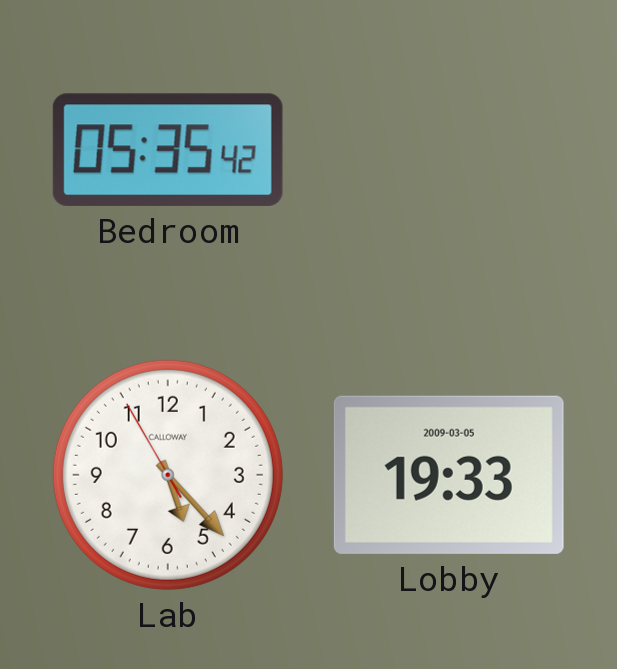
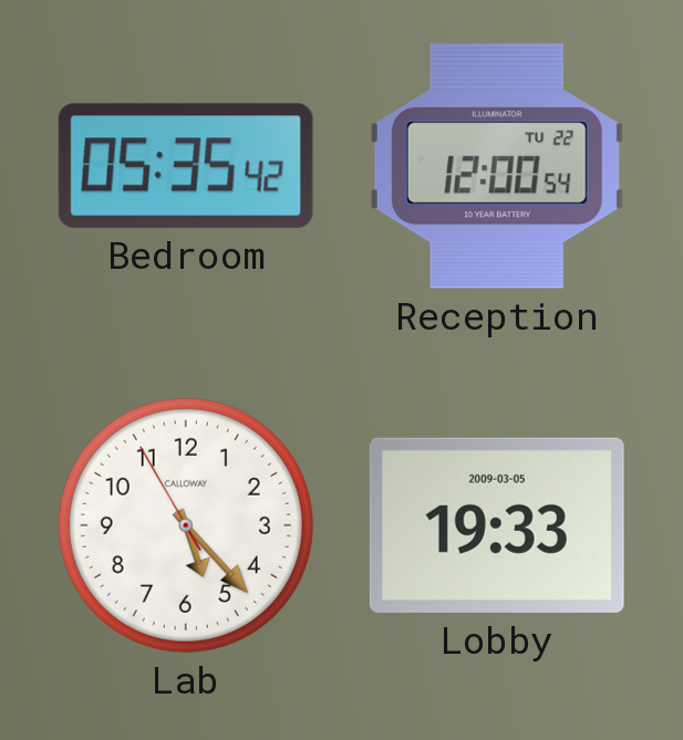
Reception: none -> 12:00 (497, 166)
